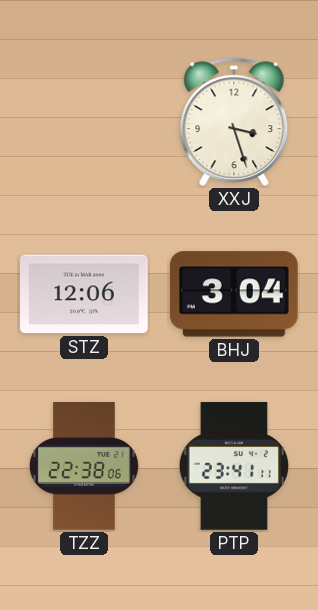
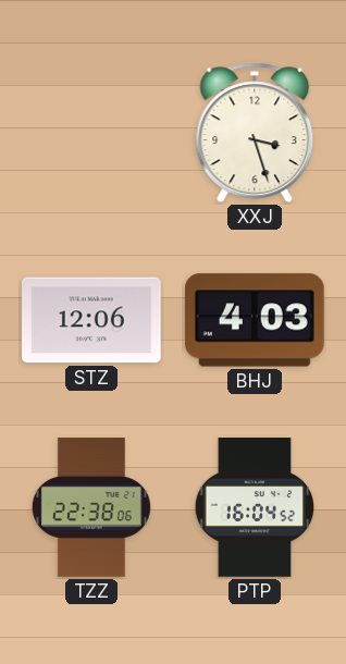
BHJ: 3:04 -> 4:03 (255, 320)
PTP: 23:41 -> 16:04 (254, 507)
